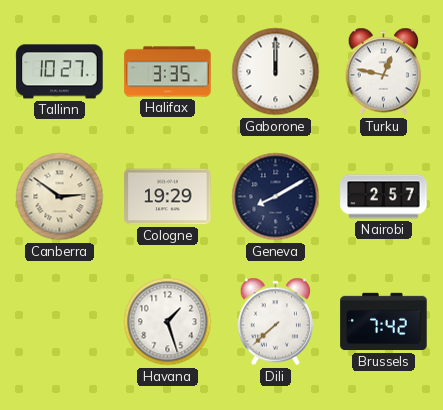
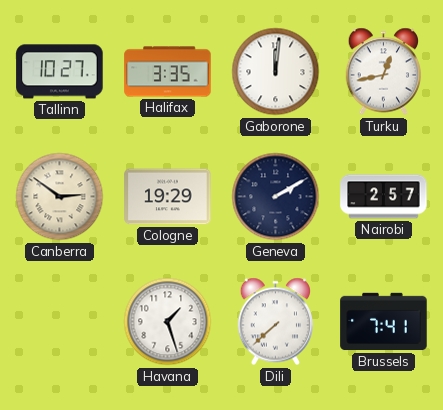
Gaborone: 12:00 -> 12:01 (276, 72)
Turku: 12:47 -> 12:43 (384, 72)
Geneva: 8:10 -> 2:10 (276, 197)
Brussels: 7:42 -> 7:41 (384, 322)
